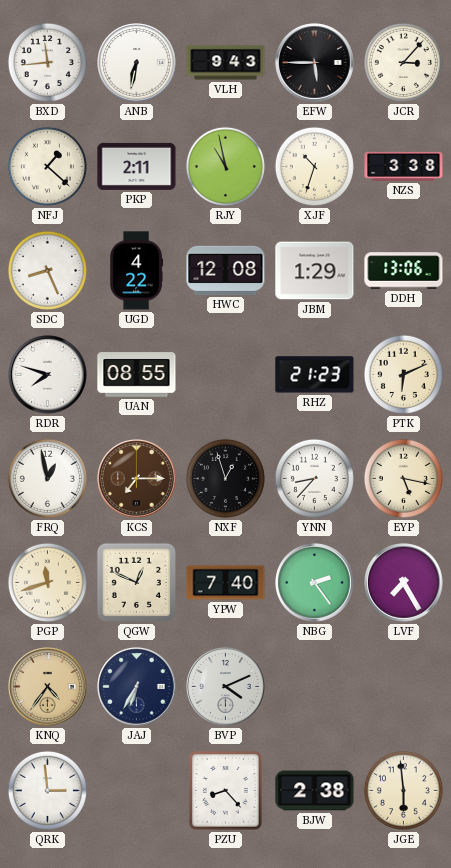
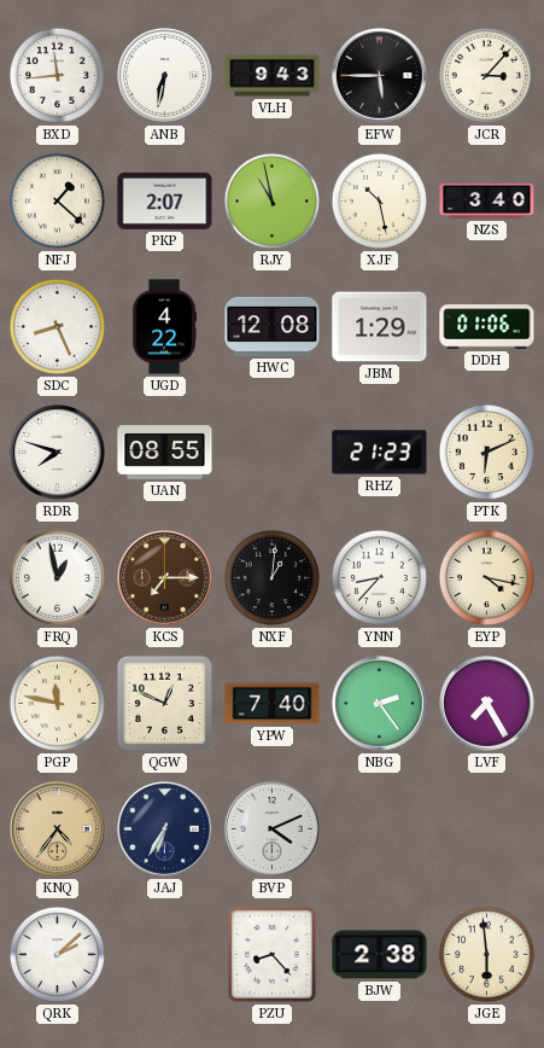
PKP: 2:11 -> 2:07 (165, 200)
XJF: 10:33 -> 10:28 (379, 200)
NZS: 3:38 -> 3:40 (487, 200)
DDH: 13:06 -> 01:06 (487, 327)
NXF: 12:57 -> 1:01 (271, 577)
EYP: 5:17 -> 4:17 (486, 577)
PGP: 11:42 -> 11:47 (57, 703)
QRK: 2:59 -> 2:08 (57, 954)
